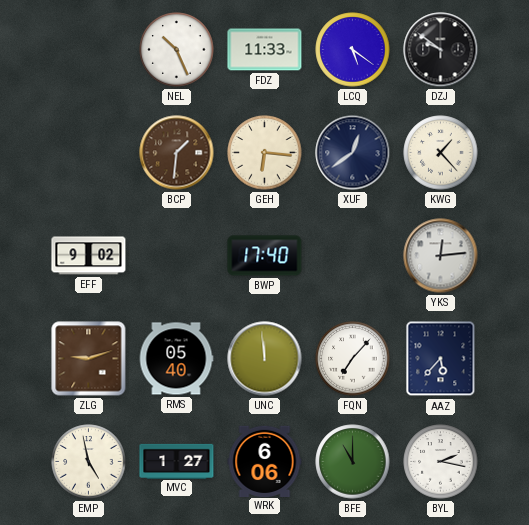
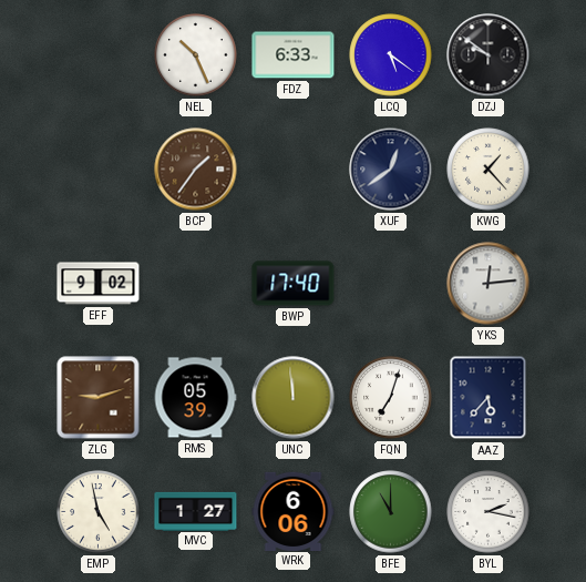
FDZ: 11:33 -> 6:33 (294, 55)
BCP: 1:31 -> 1:36 (196, 170)
GEH: 6:16 -> none (265, 153)
RMS: 05:40 -> 05:39 (195, 398)
FQN: 7:07 -> 7:03 (391, 398)
